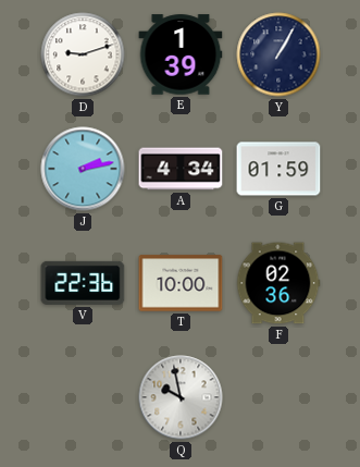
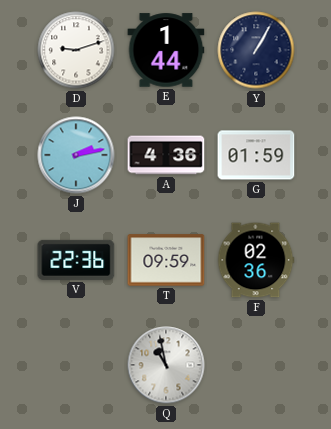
E: 1:39 -> 1:44 (166, 50)
A: 4:34 -> 4:36 (166, 155)
T: 10:00 -> 09:59 (166, 260)
Q: 9:58 -> 10:58 (166, 365)
